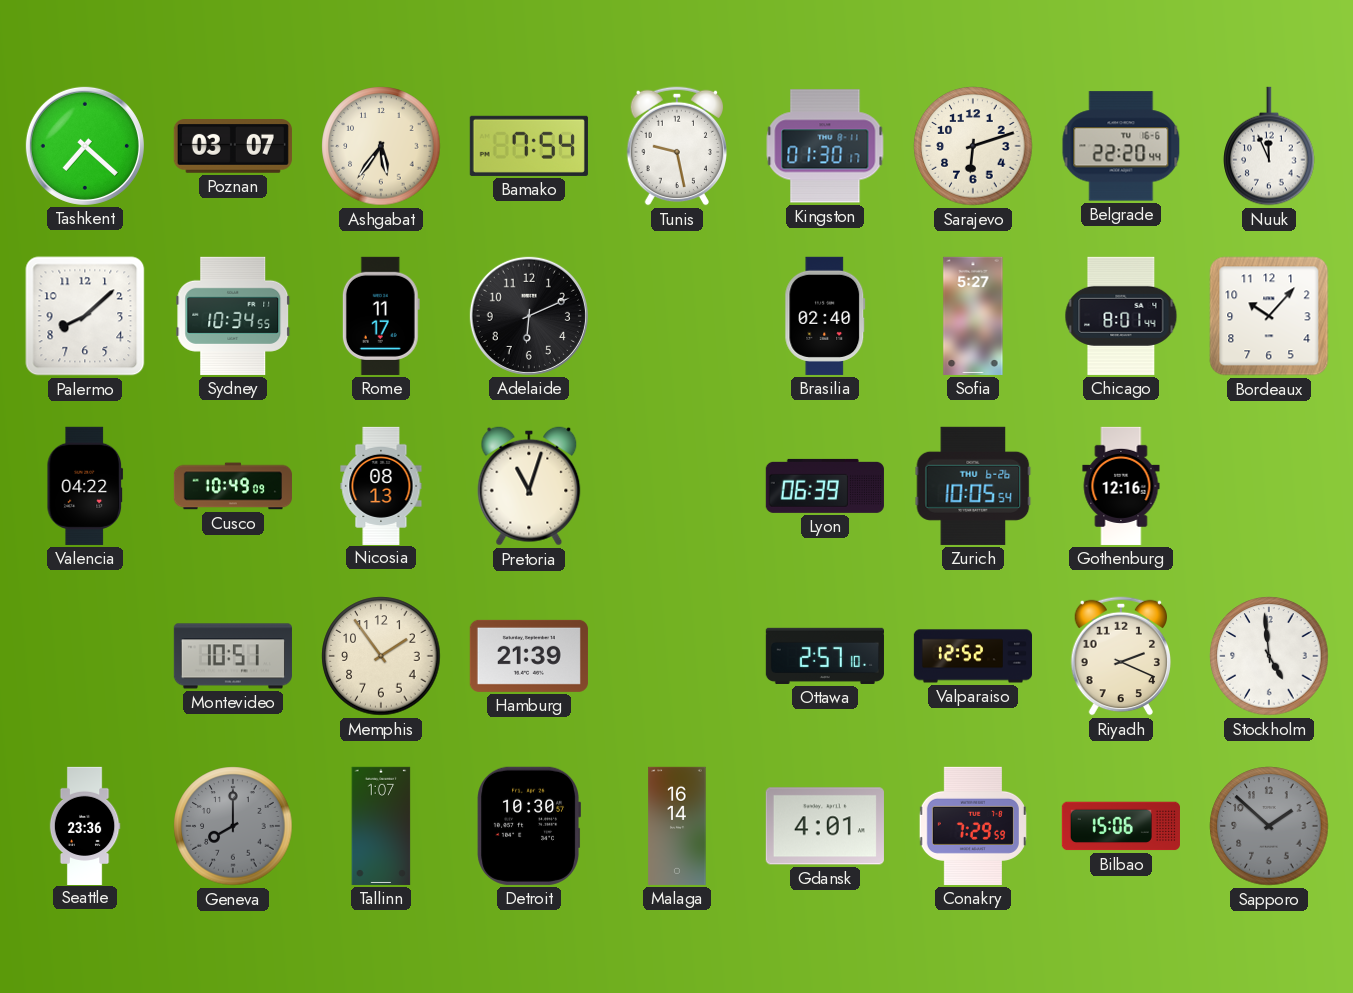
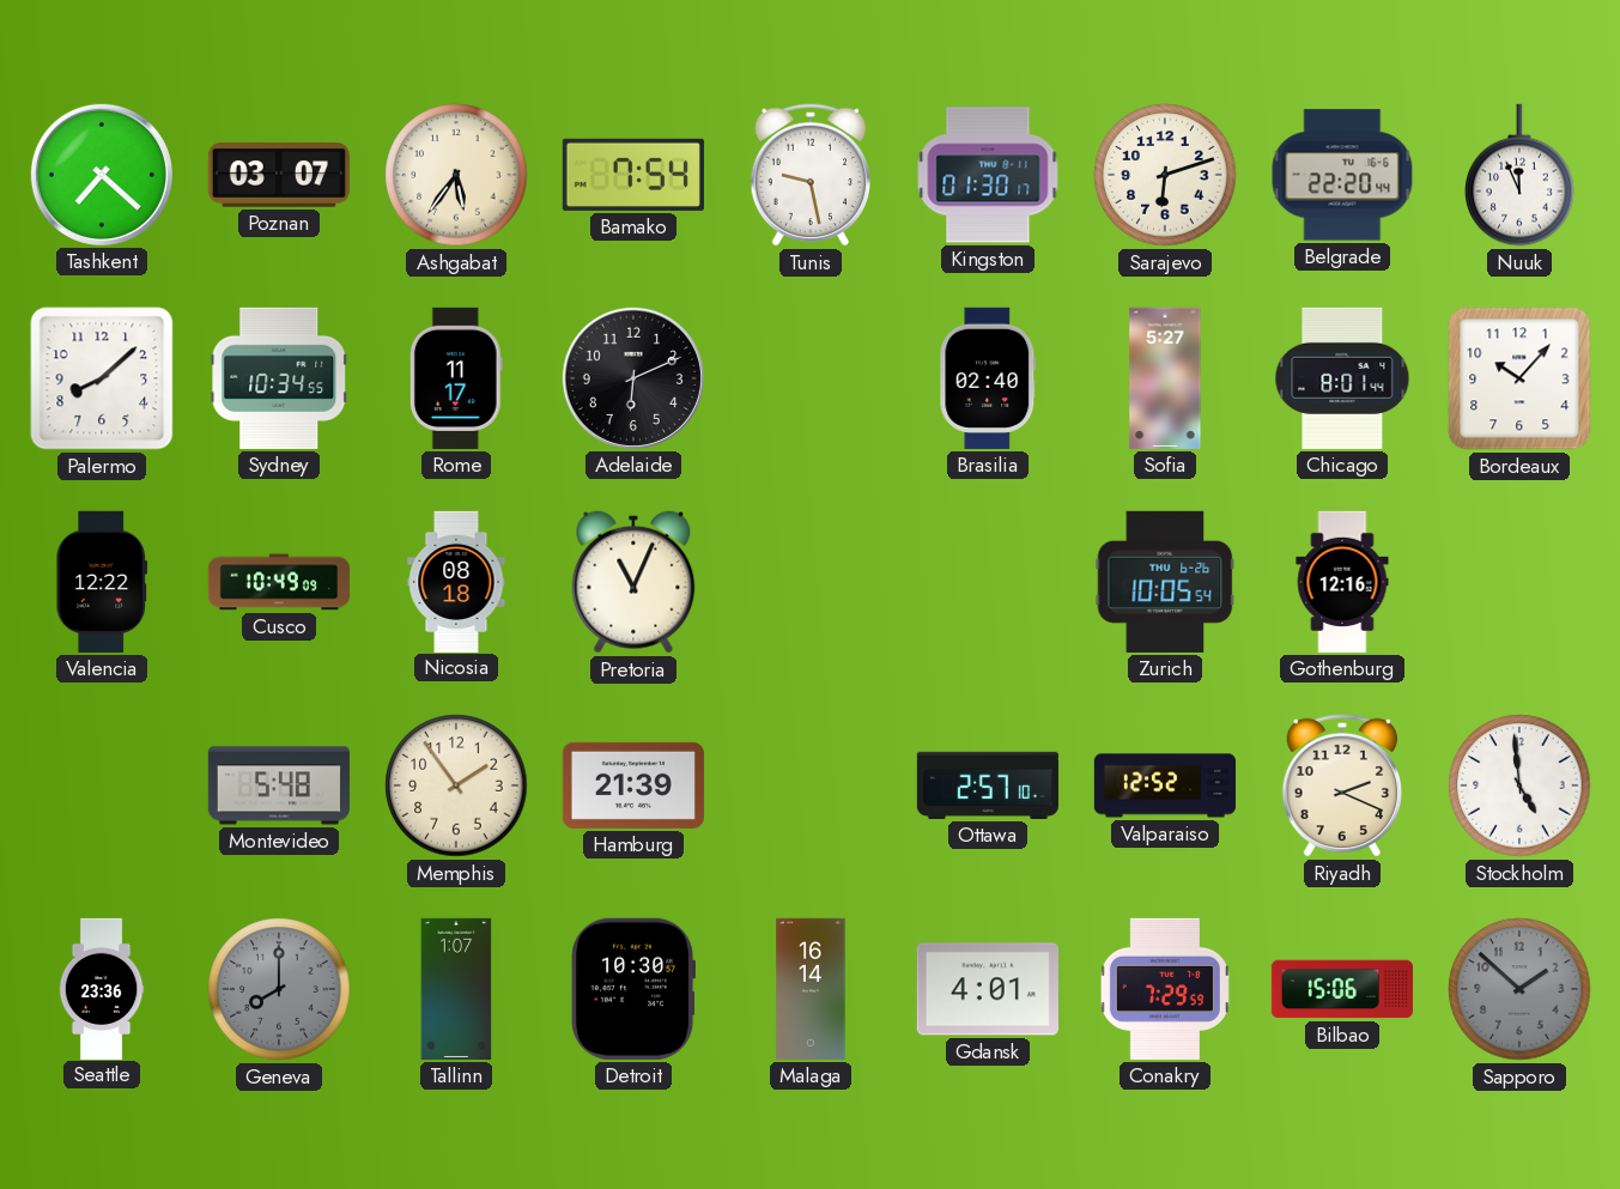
Valencia: 04:22 -> 12:22 (102, 582)
Nicosia: 08:13 -> 08:18 (456, 581)
Pretoria: 11:03 -> 11:04 (633, 582)
Lyon: 06:39 -> none (825, 486)
Montevideo: 10:51 -> 5:48 (279, 785)
